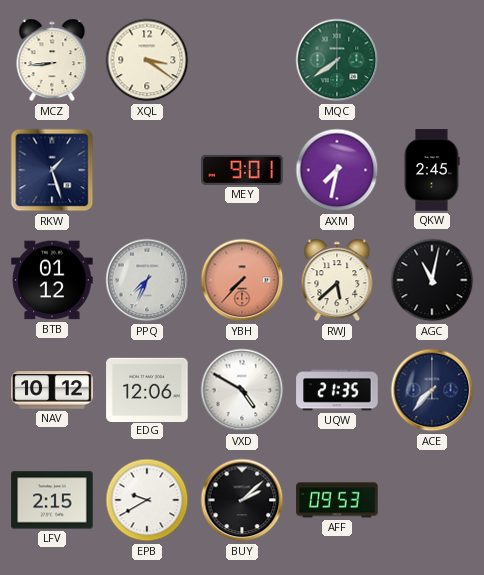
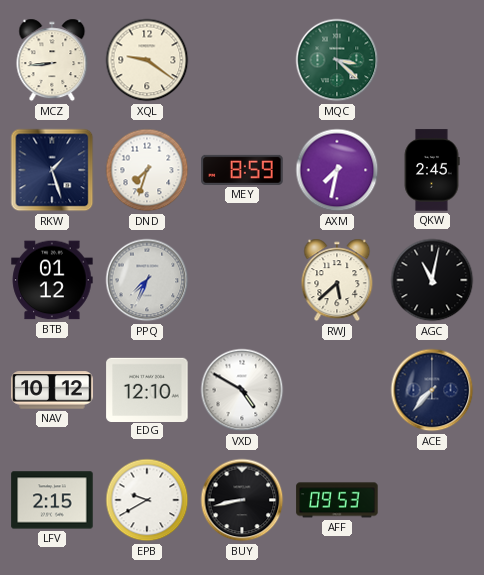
XQL: 3:21 -> 9:21 (147, 60)
MQC: 7:39 -> 3:22 (337, 60)
DND: none -> 7:33 (147, 170)
MEY: 9:01 -> 8:59 (242, 170)
YBH: 7:37 -> none (242, 280)
EDG: 12:06 -> 12:10 (147, 389)
UQW: 21:35 -> none (337, 390)
BUY: 2:08 -> 8:43 (242, 500)
